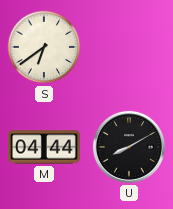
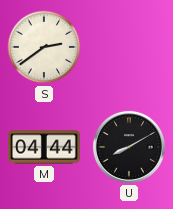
S: 6:39 -> 2:39 (44, 47)
